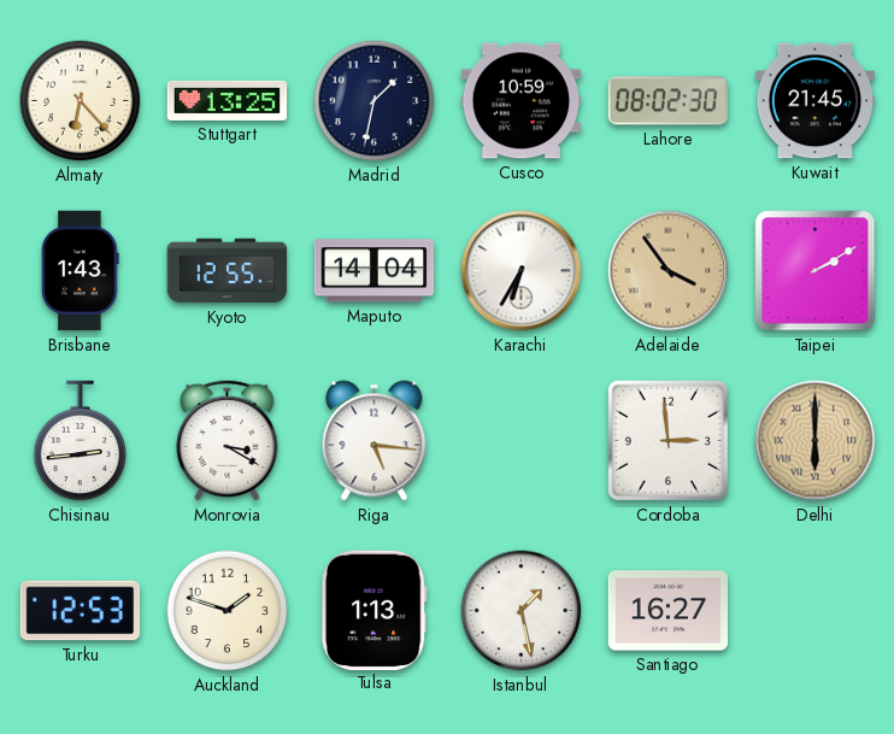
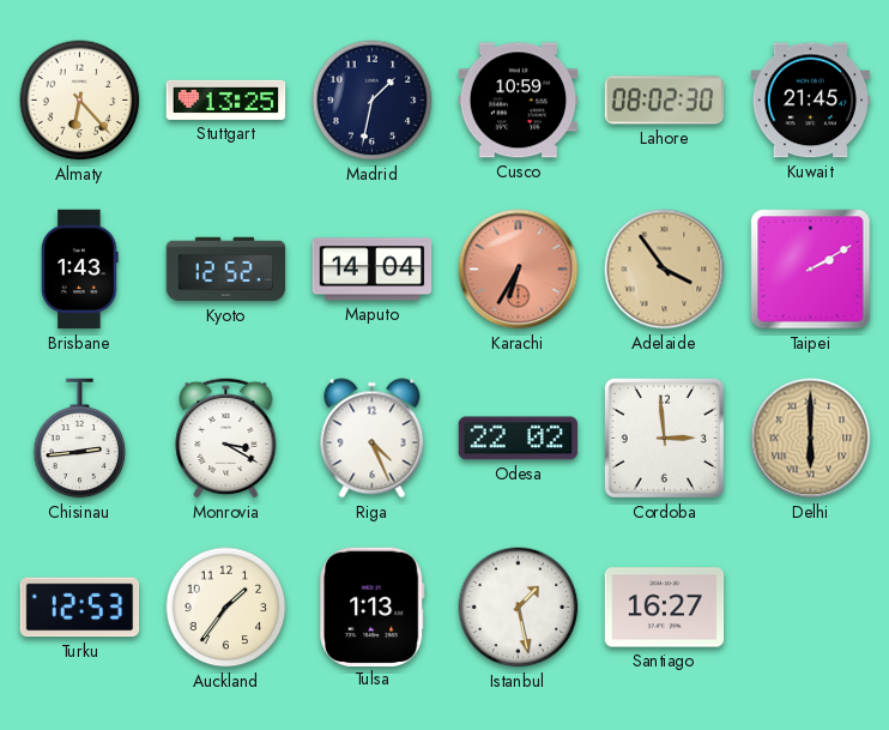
Kyoto: 12:55 -> 12:52 (226, 270)
Karachi dial: white -> salmon (519, 270)
Riga: 5:16 -> 4:26 (373, 439)
Odesa: none -> 22:02 (519, 439)
Auckland: 1:48 -> 1:36 (226, 608)
